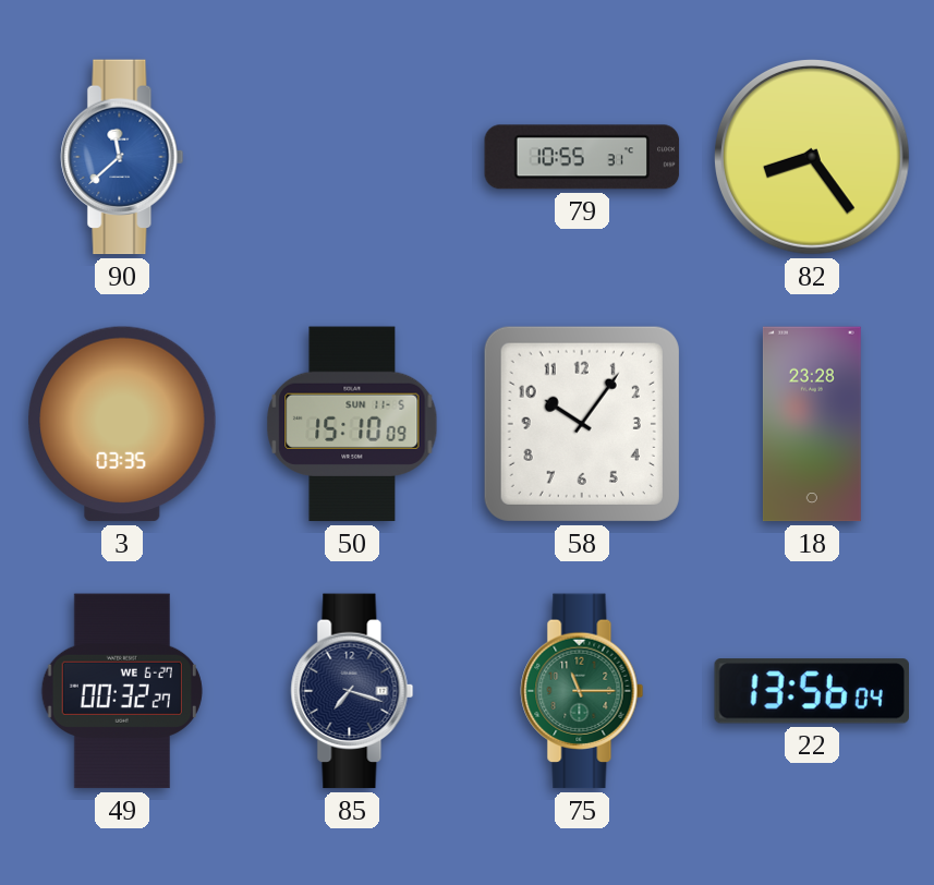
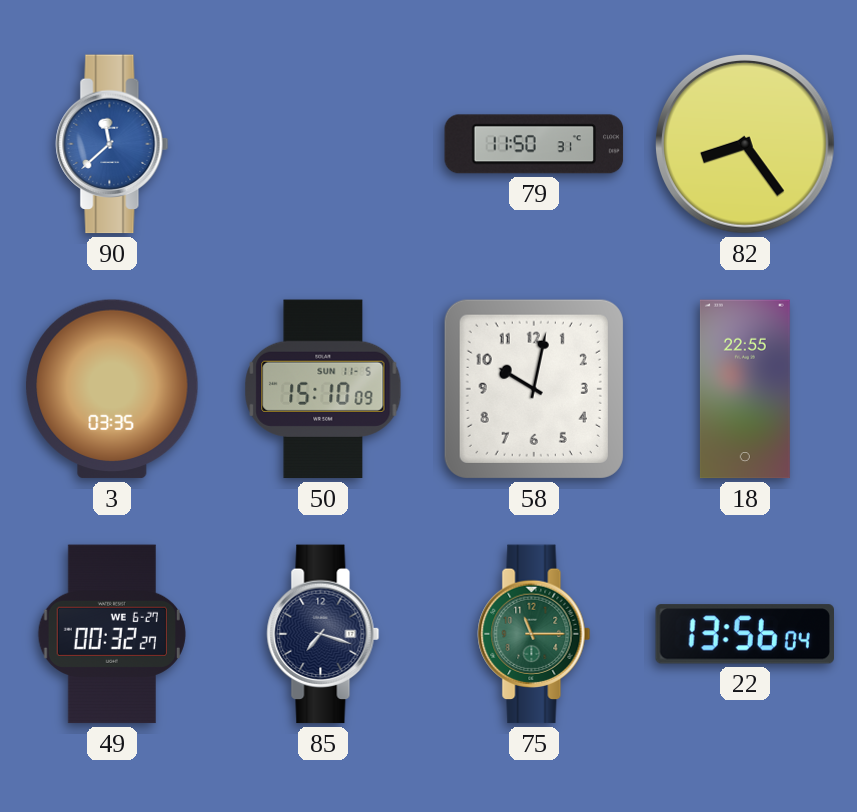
79: 10:55 -> 11:50 (534, 144)
58: 10:06 -> 10:02 (534, 389)
18: 23:28 -> 22:55 (745, 389)
